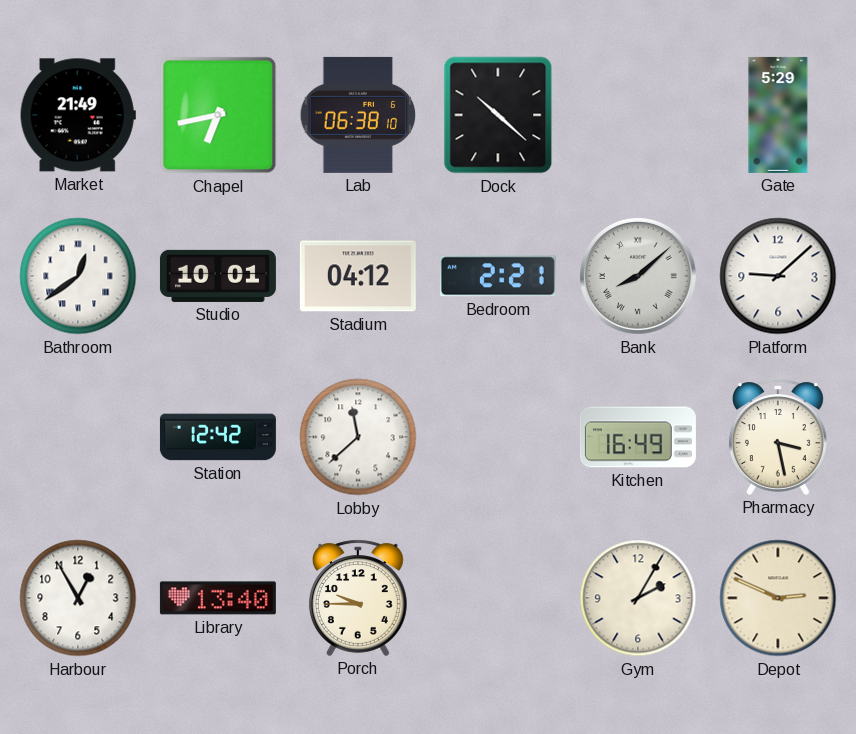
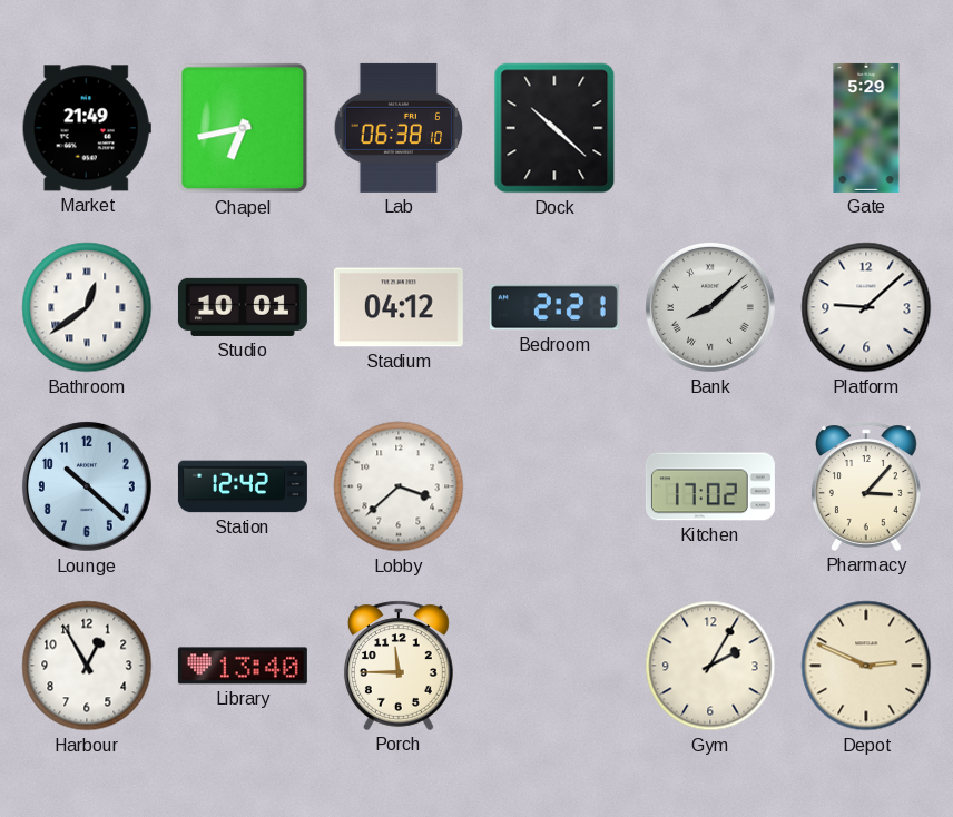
Lounge: none -> 10:22 (88, 488)
Lobby: 11:38 -> 3:38 (399, 486)
Kitchen: 16:49 -> 17:02 (710, 486)
Pharmacy: 3:28 -> 3:07 (866, 486)
Porch: 9:45 -> 11:45 (399, 666)
